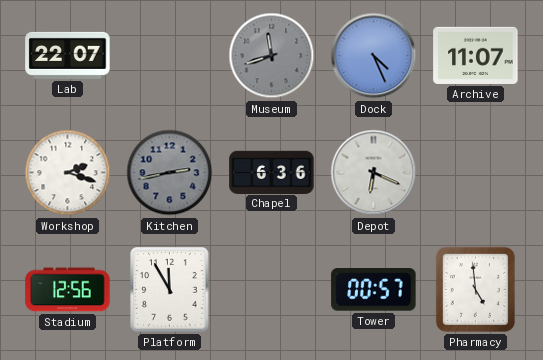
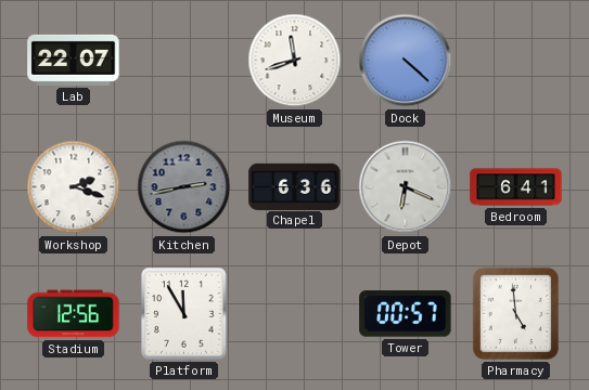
Museum dial: grey -> white (295, 61)
Dock: 4:26 -> 4:22 (406, 61)
Archive: 11:07 -> none (476, 55)
Bedroom: none -> 6:41 (516, 187)
